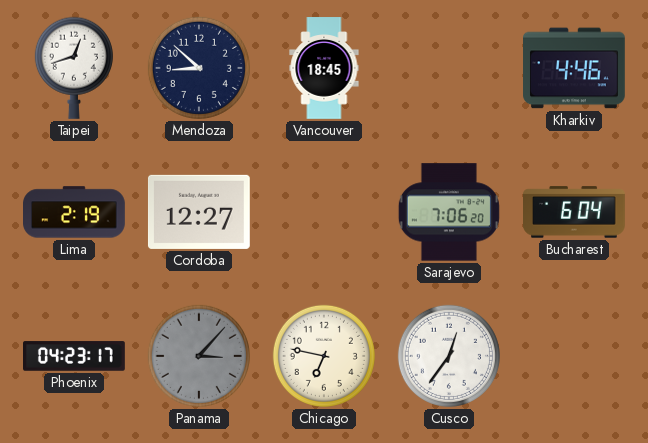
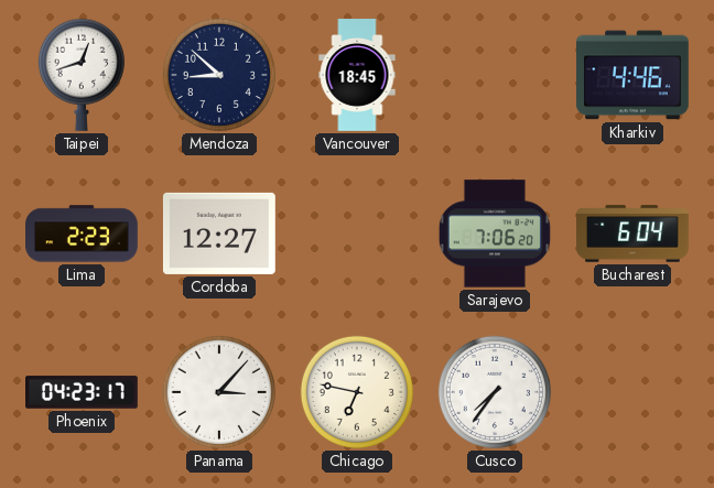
Lima: 2:19 -> 2:23 (83, 234)
Panama dial: grey -> white (219, 392)
Cusco: 12:36 -> 7:36 (495, 392)
